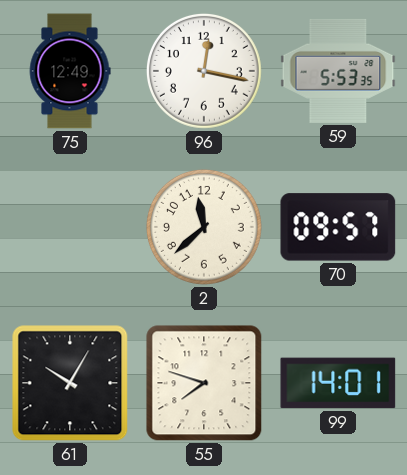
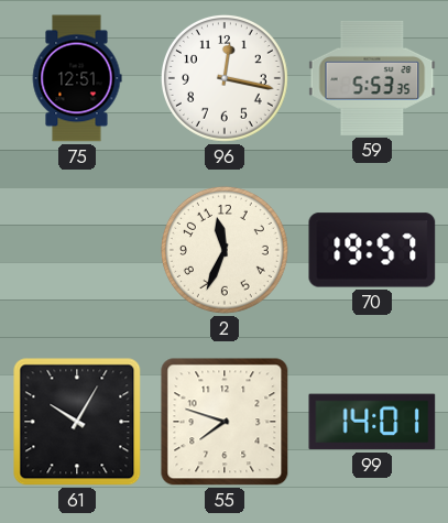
75: 12:49 -> 12:51 (77, 78)
2: 11:38 -> 11:34 (225, 250)
70: 09:57 -> 19:57 (372, 250)
